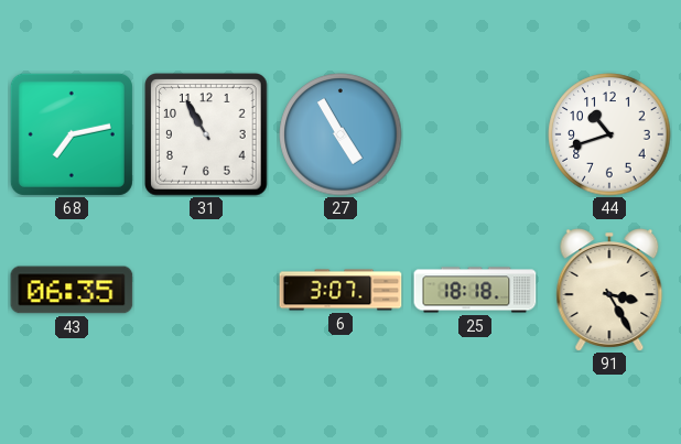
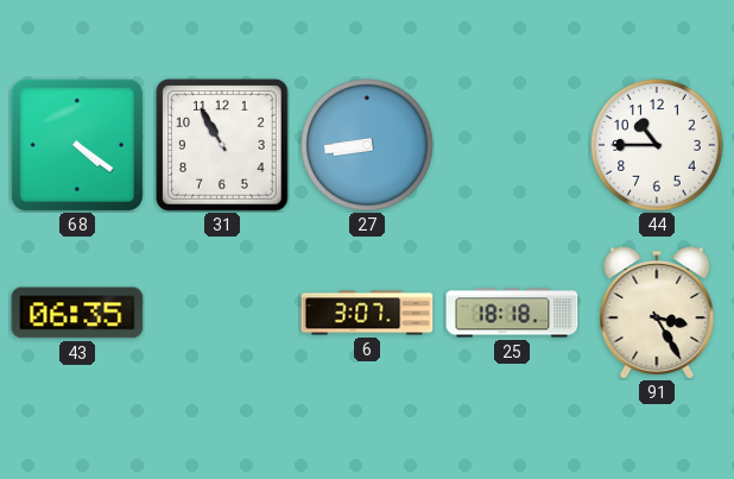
68: 7:13 -> 4:21 (77, 145)
27: 4:55 -> 8:44 (367, 145)
44: 10:42 -> 10:45 (657, 145)
